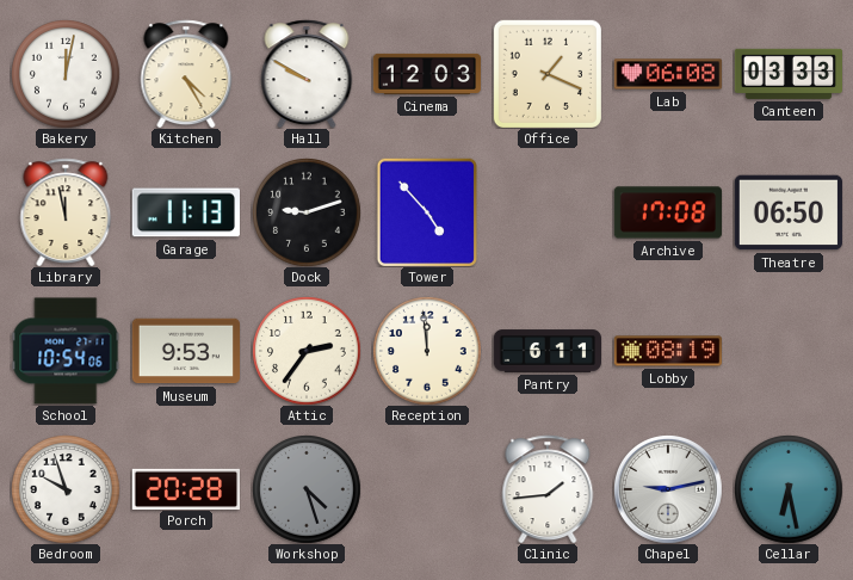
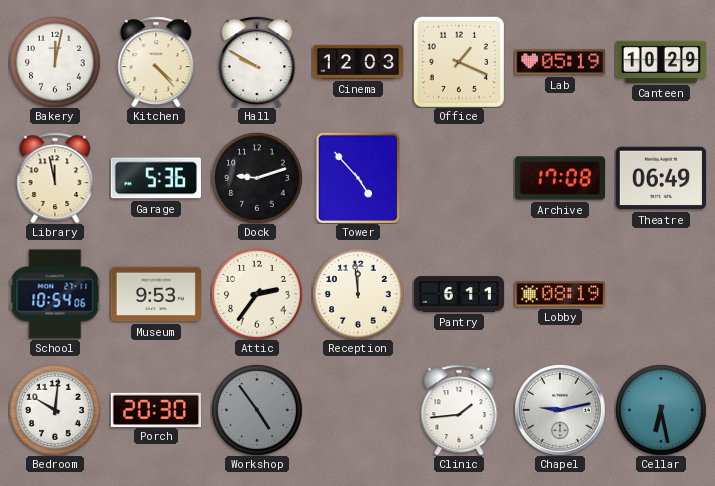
Kitchen: 4:25 -> 4:23 (156, 62)
Lab: 06:08 -> 05:19 (559, 62)
Canteen: 03:33 -> 10:29 (660, 62)
Garage: 11:13 -> 5:36 (156, 178)
Theatre: 06:50 -> 06:49 (661, 178)
Bedroom: 9:57 -> 10:01 (55, 410)
Porch: 20:28 -> 20:30 (155, 409)
Workshop: 4:27 -> 4:54 (257, 410)
